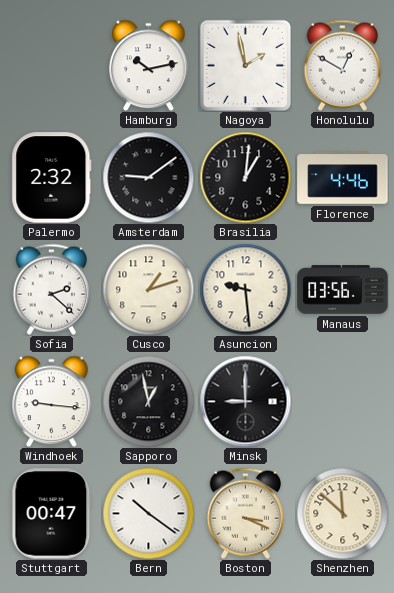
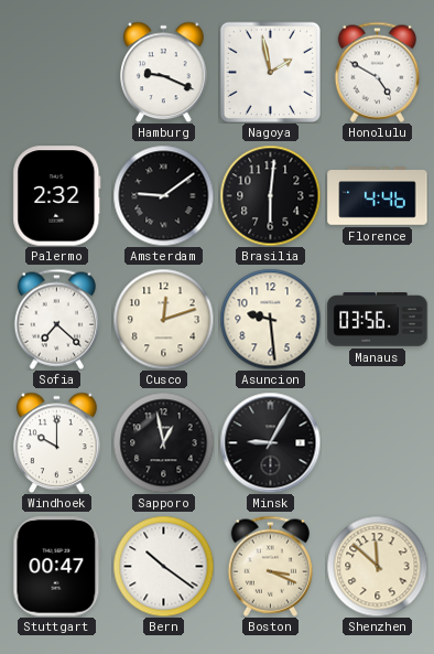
Hamburg: 10:13 -> 9:19 (164, 72)
Honolulu: 12:50 -> 4:50 (377, 72)
Brasilia: 1:01 -> 6:01 (270, 195)
Sofia: 2:22 -> 7:22 (56, 319)
Cusco: 1:12 -> 12:12 (163, 319)
Windhoek: 9:16 -> 10:00 (57, 442)
Minsk: 9:00 -> 9:05 (270, 442)
